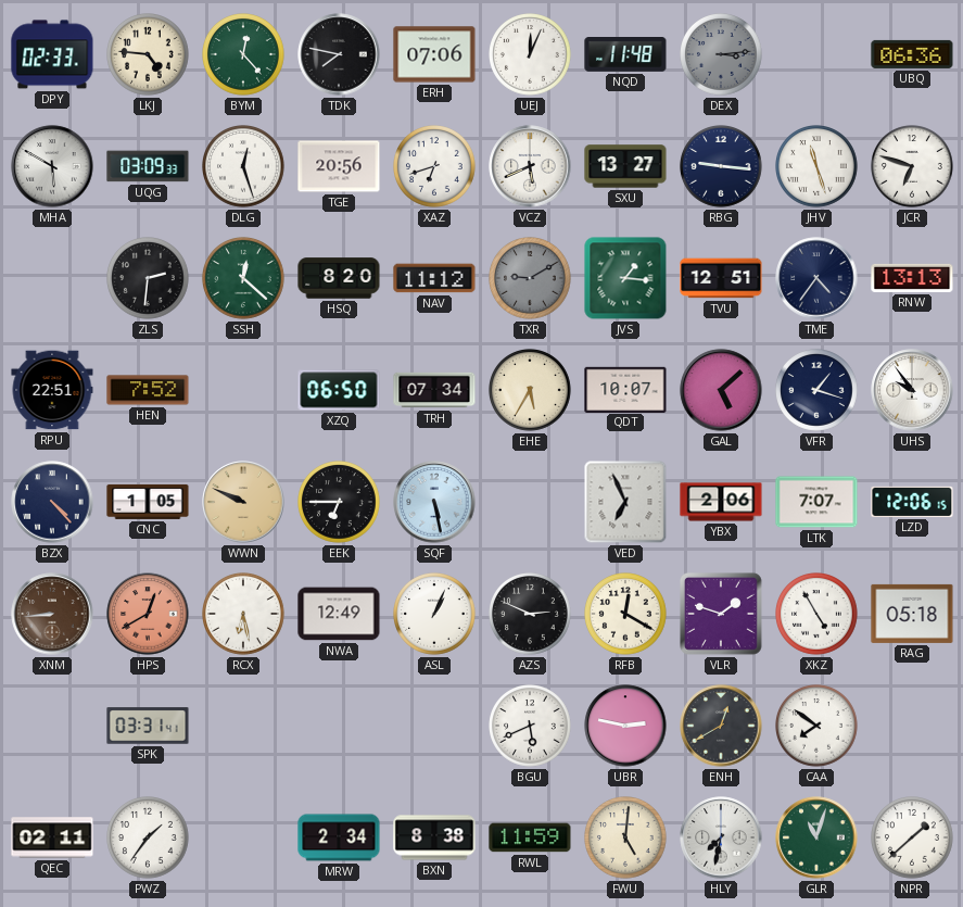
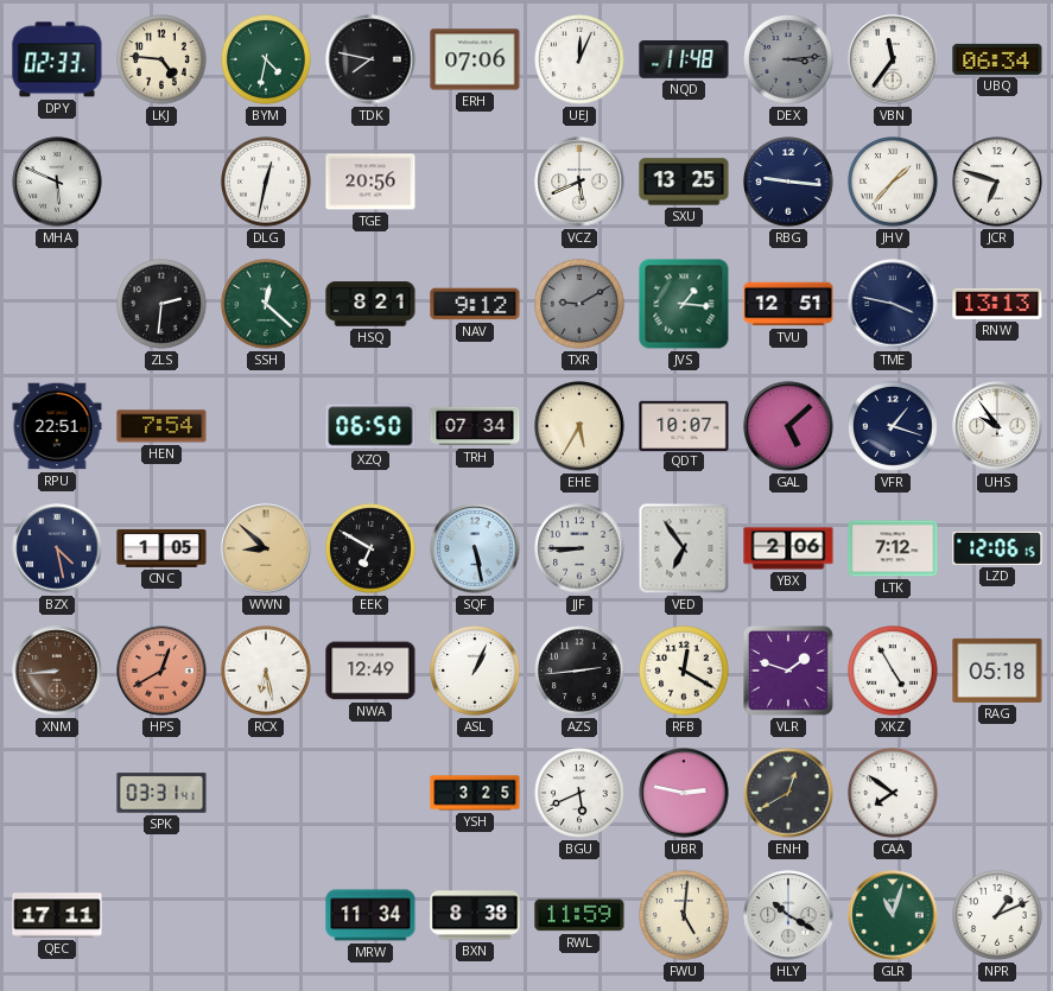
BYM: 12:23 -> 4:32 (267, 61)
VBN: none -> 11:36 (893, 59)
UBQ: 06:36 -> 06:34 (997, 59)
MHA: 5:50 -> 5:49 (57, 182)
UQG: 03:09 -> none (148, 166)
DLG: 12:27 -> 12:32 (267, 183)
XAZ: 6:42 -> none (435, 167)
SXU: 13:27 -> 13:25 (684, 182)
JHV: 11:27 -> 1:37 (894, 183)
HSQ: 8:20 -> 8:21 (370, 304)
NAV: 11:12 -> 9:12 (475, 304)
TME: 4:36 -> 3:47 (893, 304)
HEN: 7:52 -> 7:54 (161, 426)
BZX: 4:23 -> 4:28 (57, 548)
WWN: 9:49 -> 8:52 (266, 548)
EEK: 6:45 -> 6:50 (372, 550)
JJF: none -> 8:45 (579, 548)
VED: 6:56 -> 6:54 (684, 548)
LTK: 7:07 -> 7:12 (893, 548)
AZS: 2:49 -> 2:44 (581, 672)
YSH: none -> 3:25 (475, 793)
QEC: 02:11 -> 17:11 (57, 915)
PWZ: 1:36 -> none (149, 839)
MRW: 2:34 -> 11:34 (370, 915)
HLY: 7:32 -> 10:20 (788, 915)
NPR: 1:38 -> 1:11 (998, 916)
